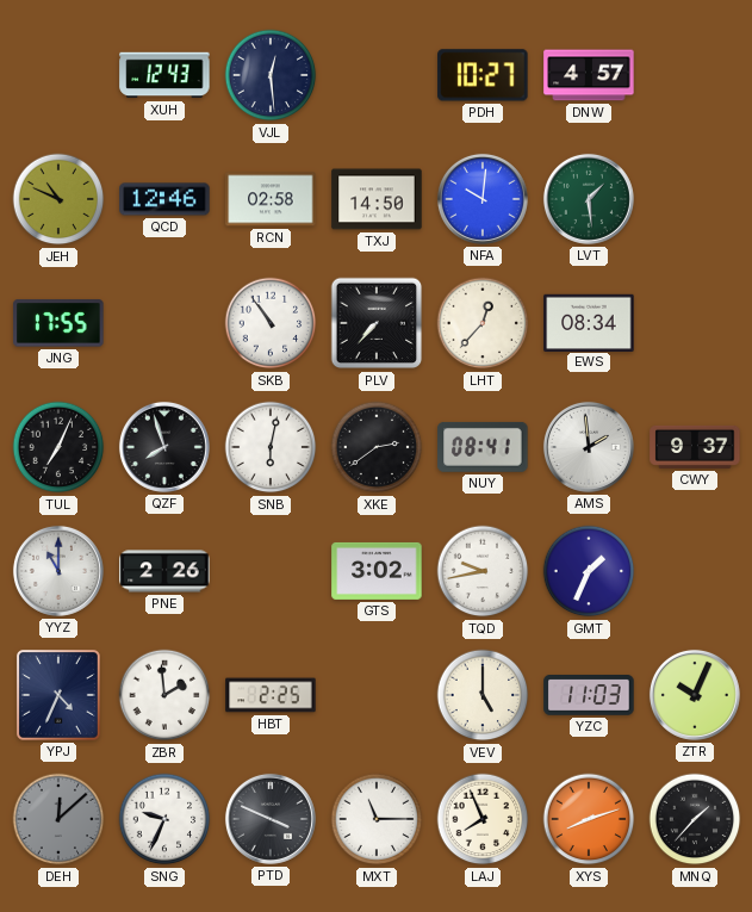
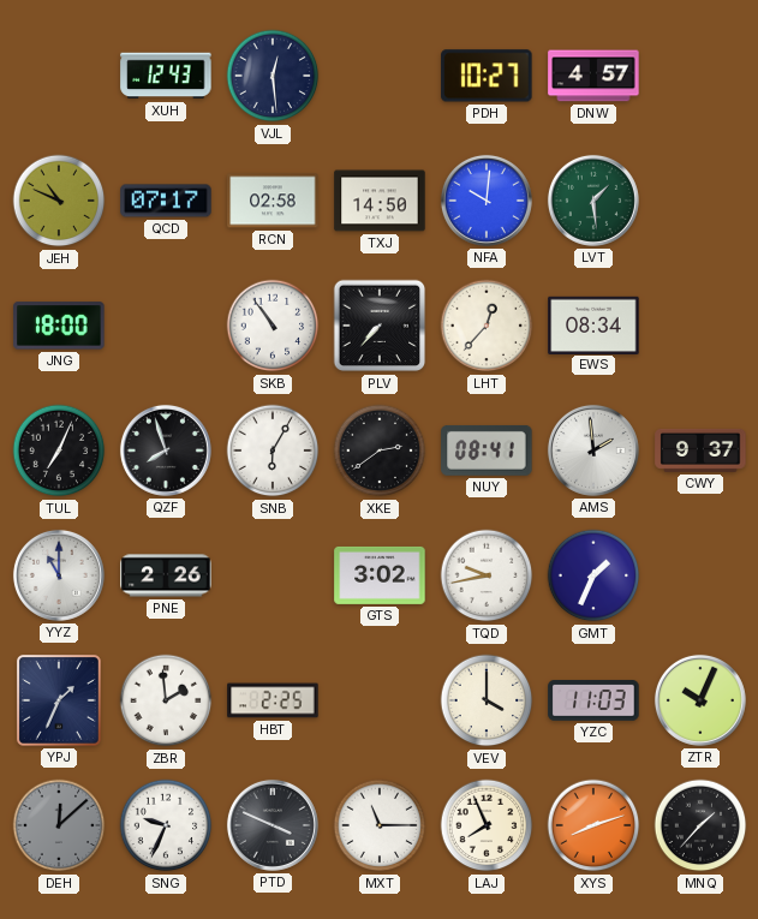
QCD: 12:46 -> 07:17 (166, 201)
JNG: 17:55 -> 18:00 (59, 326)
SNB: 6:02 -> 6:05 (273, 450)
YPJ: 4:34 -> 1:34 (60, 702)
VEV: 5:00 -> 4:00 (487, 700)
